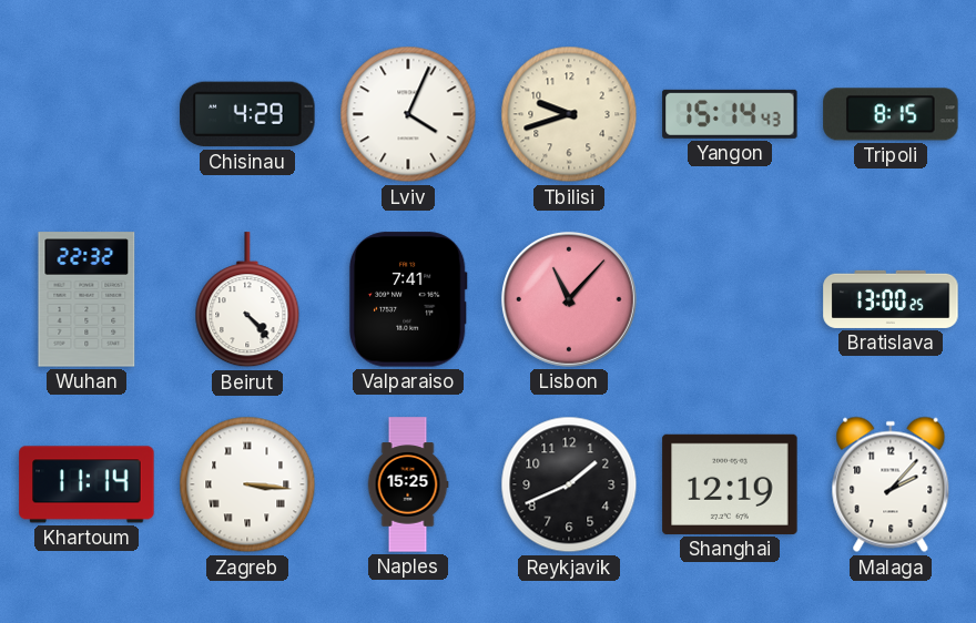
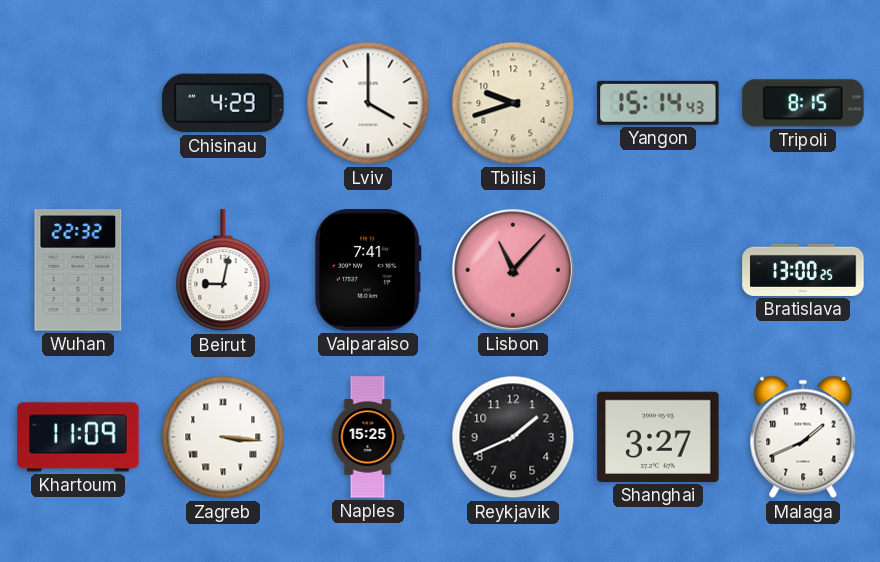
Lviv: 4:04 -> 4:00 (368, 103)
Beirut: 4:23 -> 9:02 (223, 271)
Khartoum: 11:14 -> 11:09 (78, 437)
Shanghai: 12:19 -> 3:27 (658, 437)
Malaga: 2:07 -> 1:41 (803, 437)
